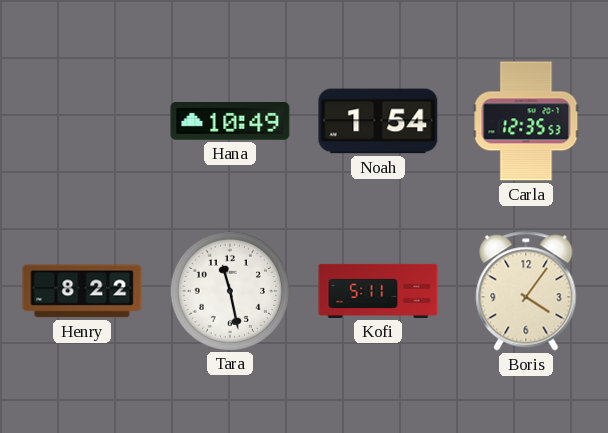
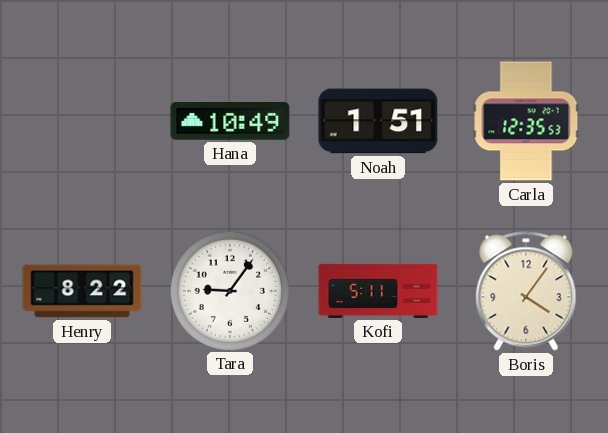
Noah: 1:54 -> 1:51 (378, 121)
Tara: 11:28 -> 9:06 (229, 290)
